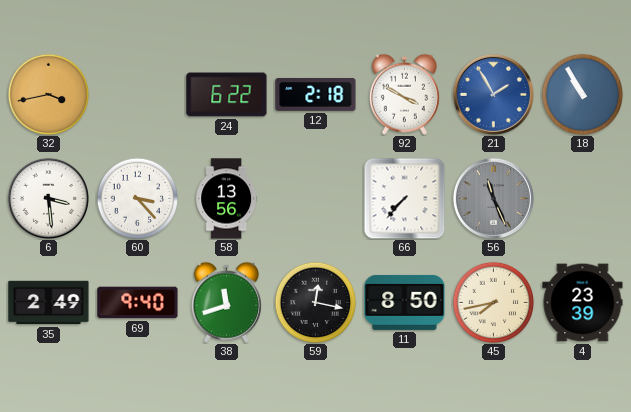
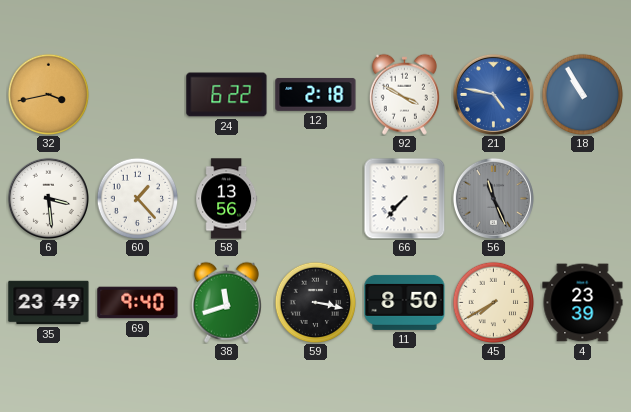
21: 1:55 -> 4:47 (493, 94)
60: 3:23 -> 1:23 (137, 198)
35: 2:49 -> 23:49 (49, 303)
59: 12:17 -> 3:17 (315, 302)
45: 7:43 -> 7:40 (493, 302)
